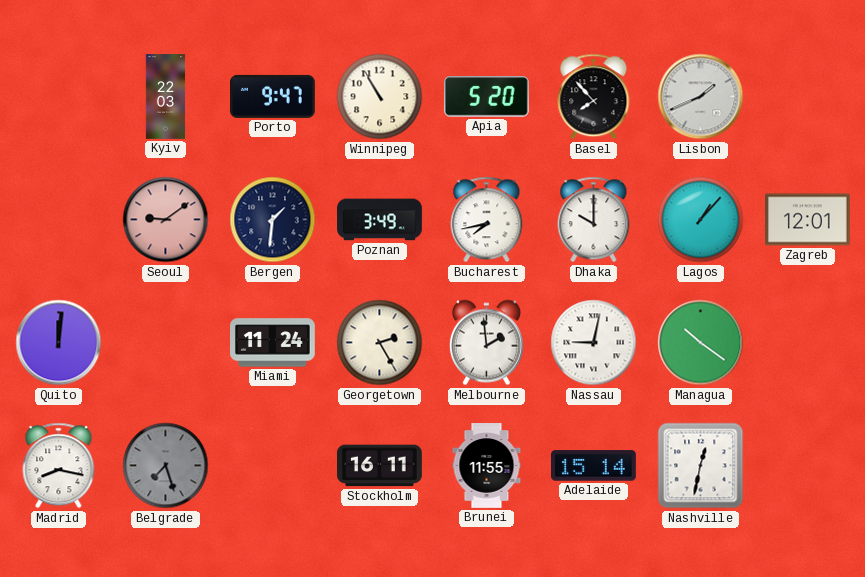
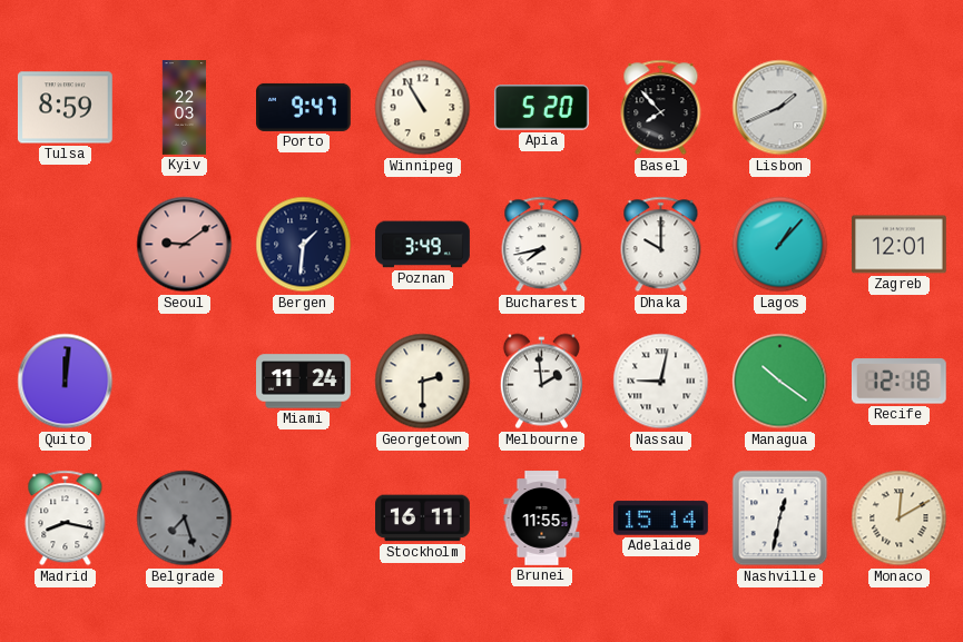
Tulsa: none -> 8:59 (66, 108)
Georgetown: 2:25 -> 2:30 (423, 382)
Recife: none -> 12:18 (898, 382)
Monaco: none -> 12:10 (900, 518)
